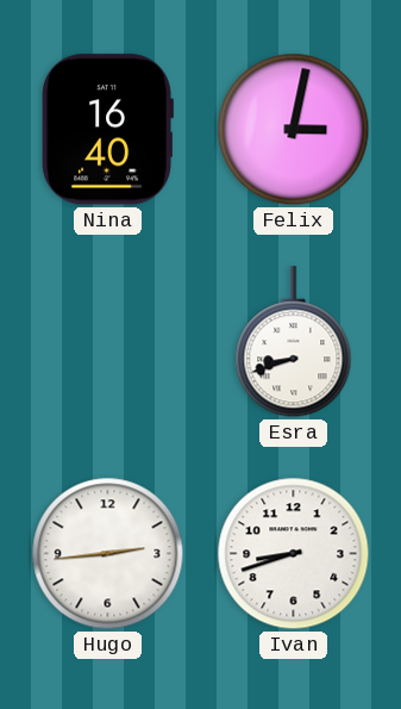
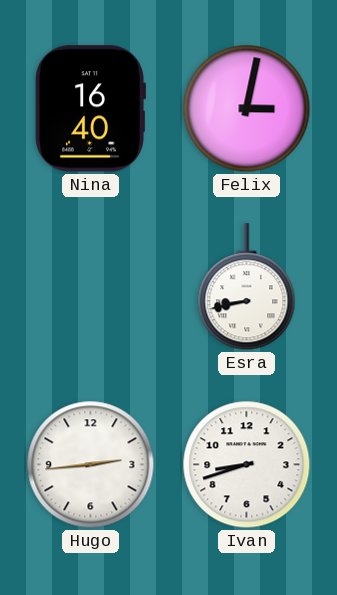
Esra: 8:42 -> 8:43 (247, 287)
